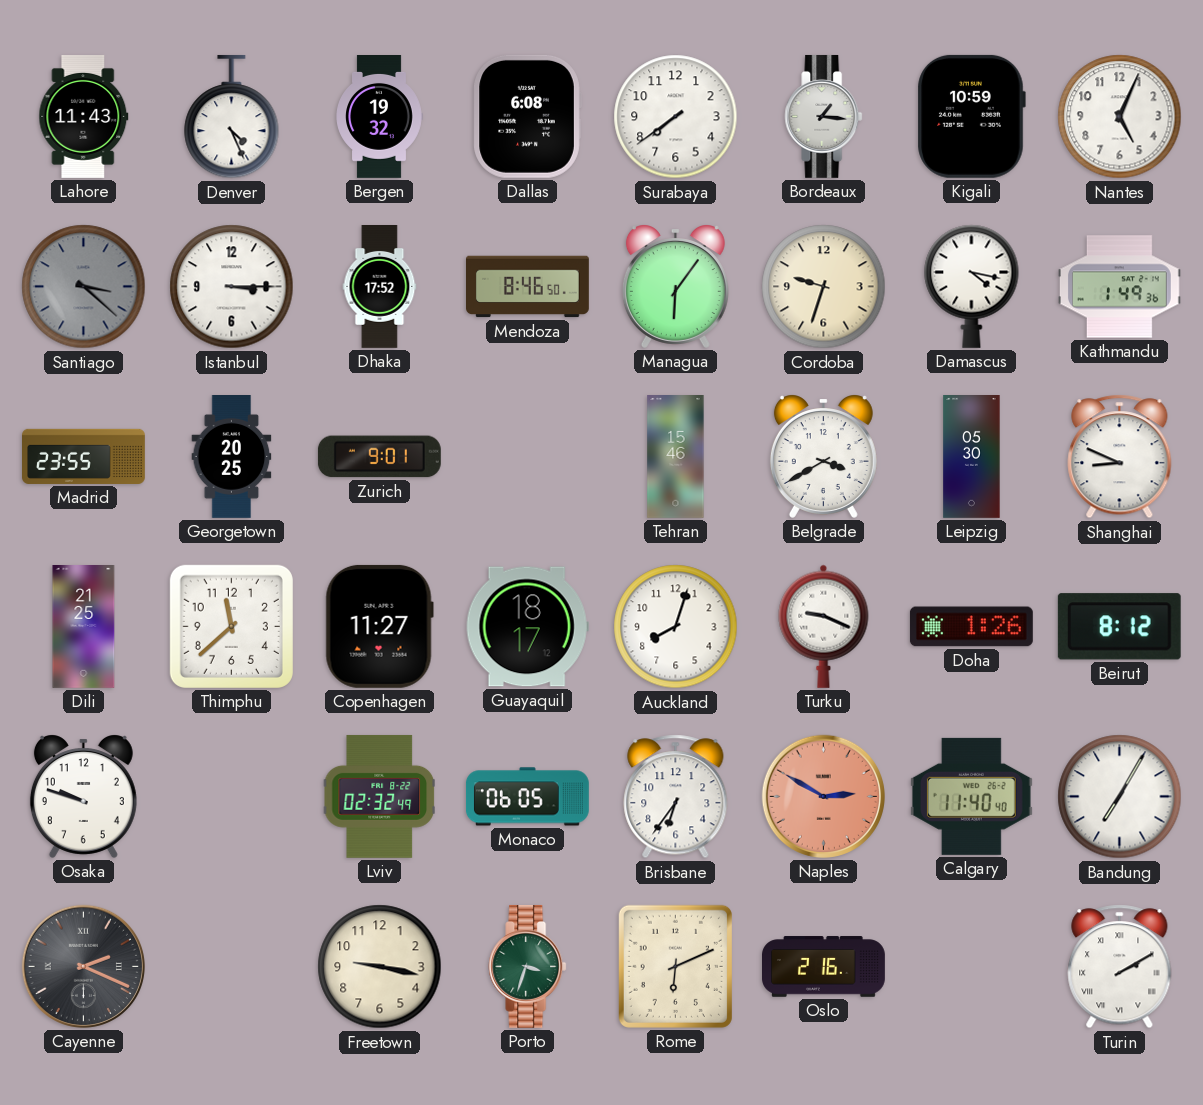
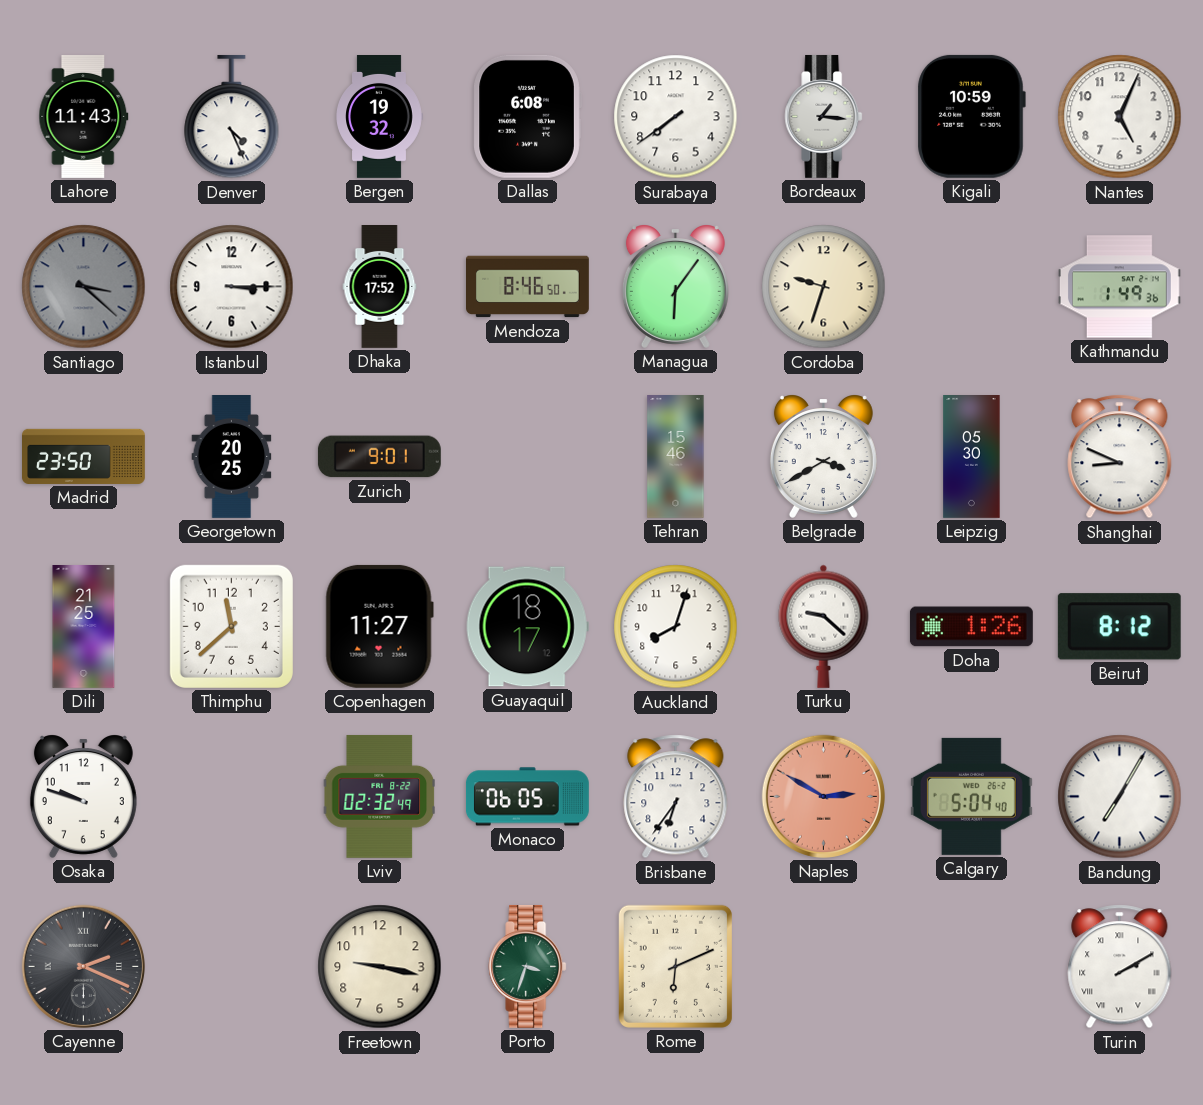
Damascus: 4:17 -> none (972, 286)
Madrid: 23:55 -> 23:50 (84, 456)
Turku: 9:19 -> 9:22 (824, 626)
Calgary: 11:40 -> 5:04 (971, 796)
Oslo: 2:16 -> none (824, 967)
